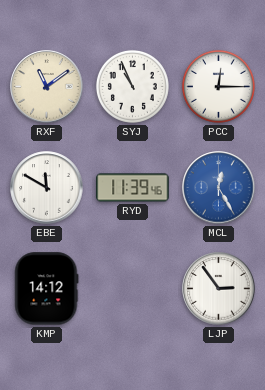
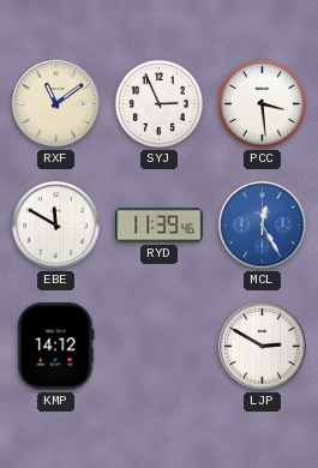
SYJ: 10:56 -> 2:56 (158, 103)
PCC: 12:15 -> 3:29 (262, 103)
LJP: 2:54 -> 2:50 (263, 347)
